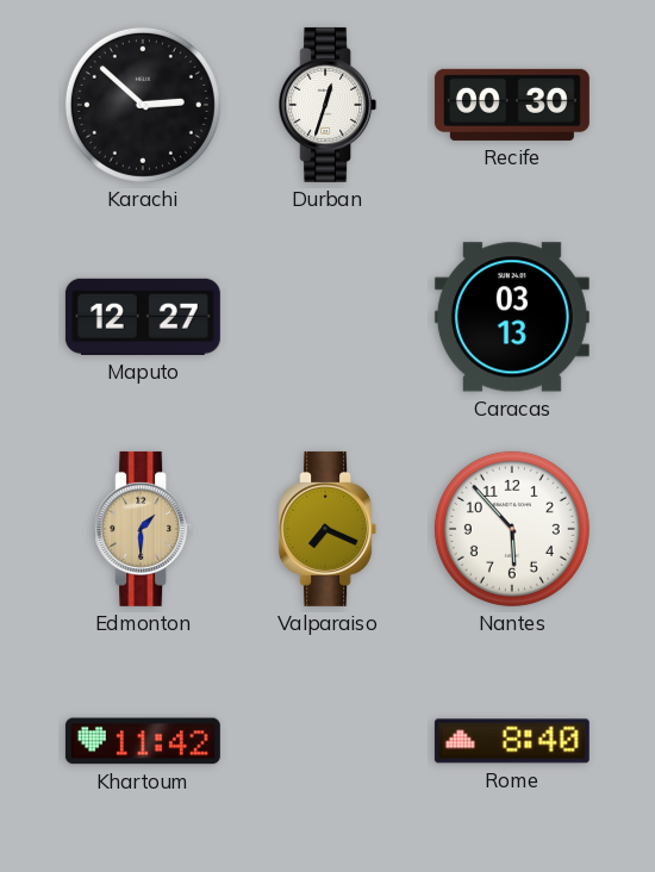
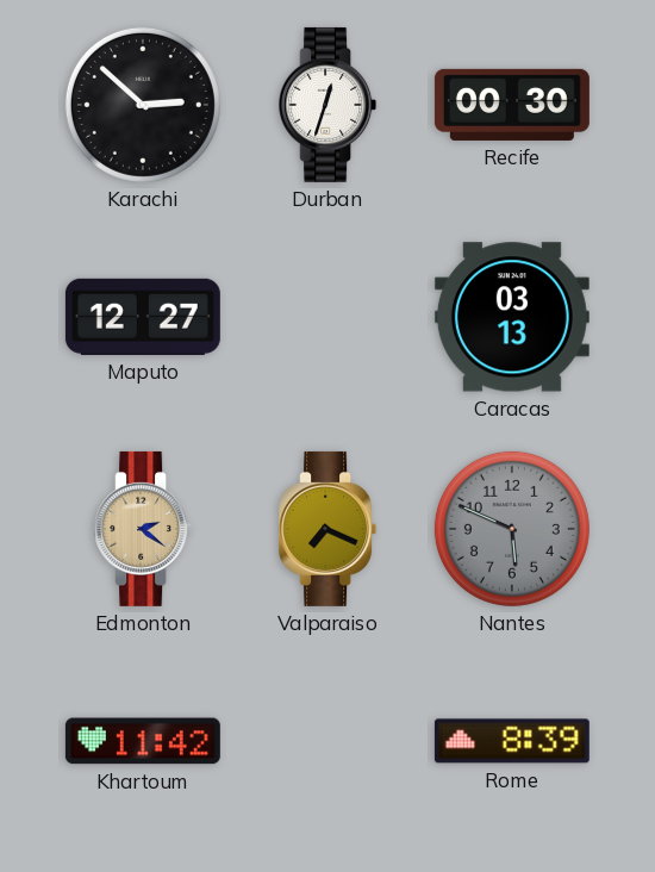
Edmonton: 1:30 -> 2:21 (143, 529)
Nantes: 5:53 -> 5:49 (512, 529)
Nantes dial: white -> grey (512, 529)
Rome: 8:40 -> 8:39 (512, 741)
